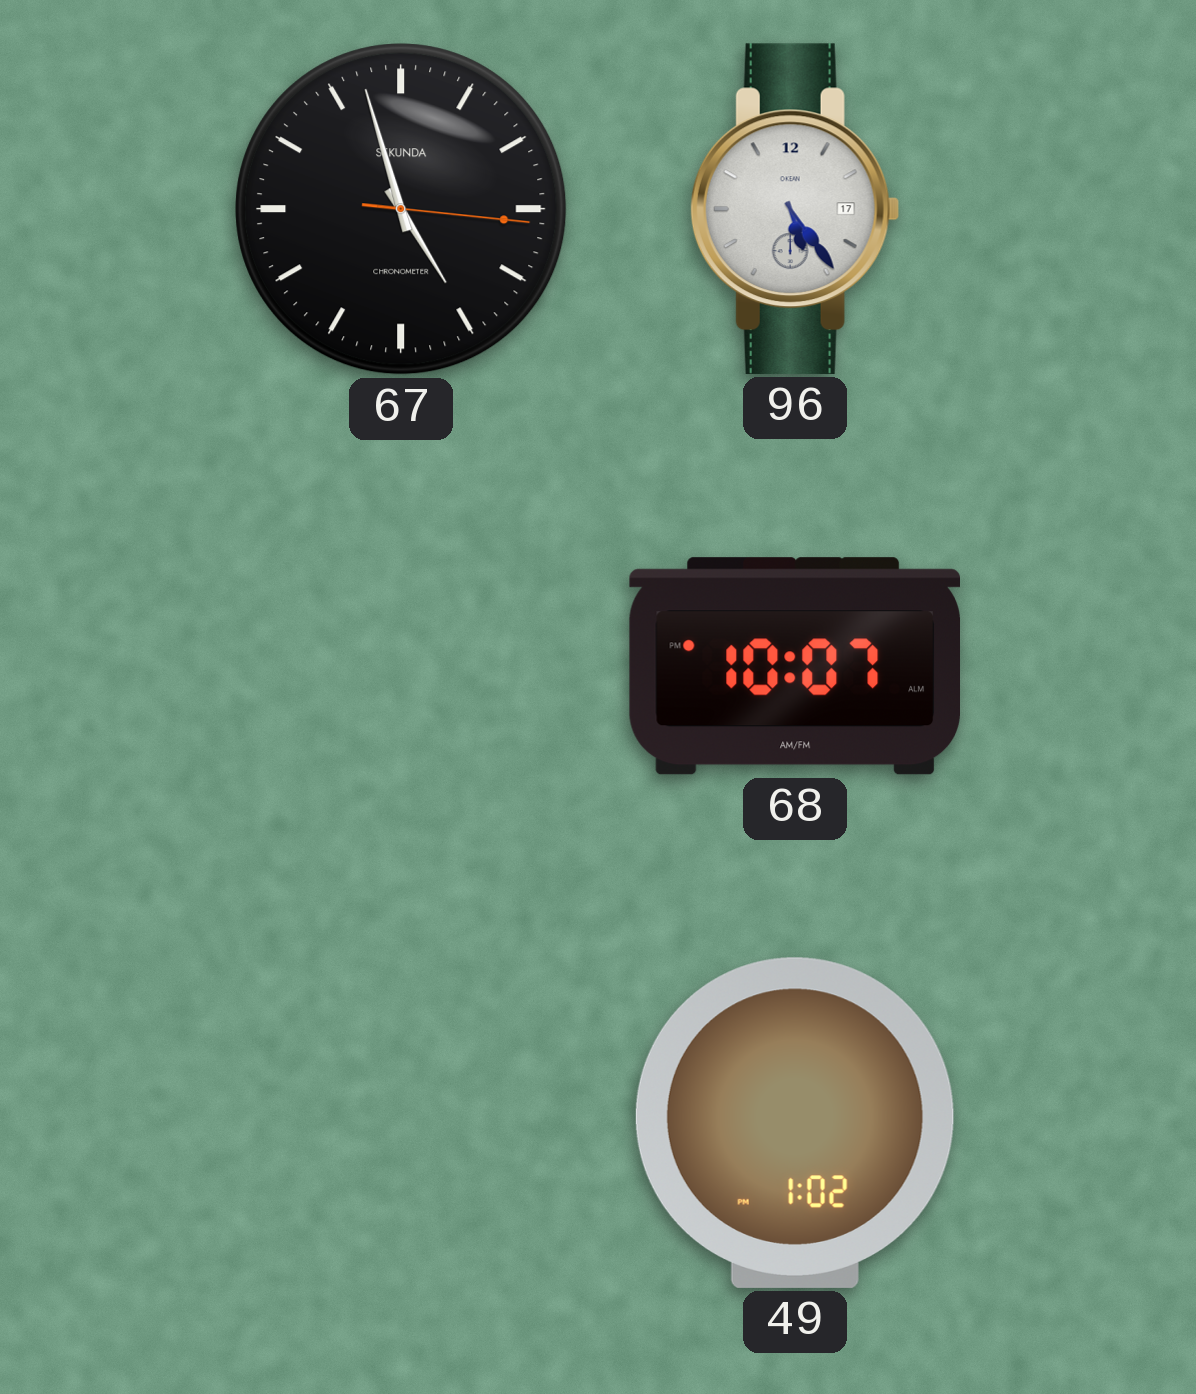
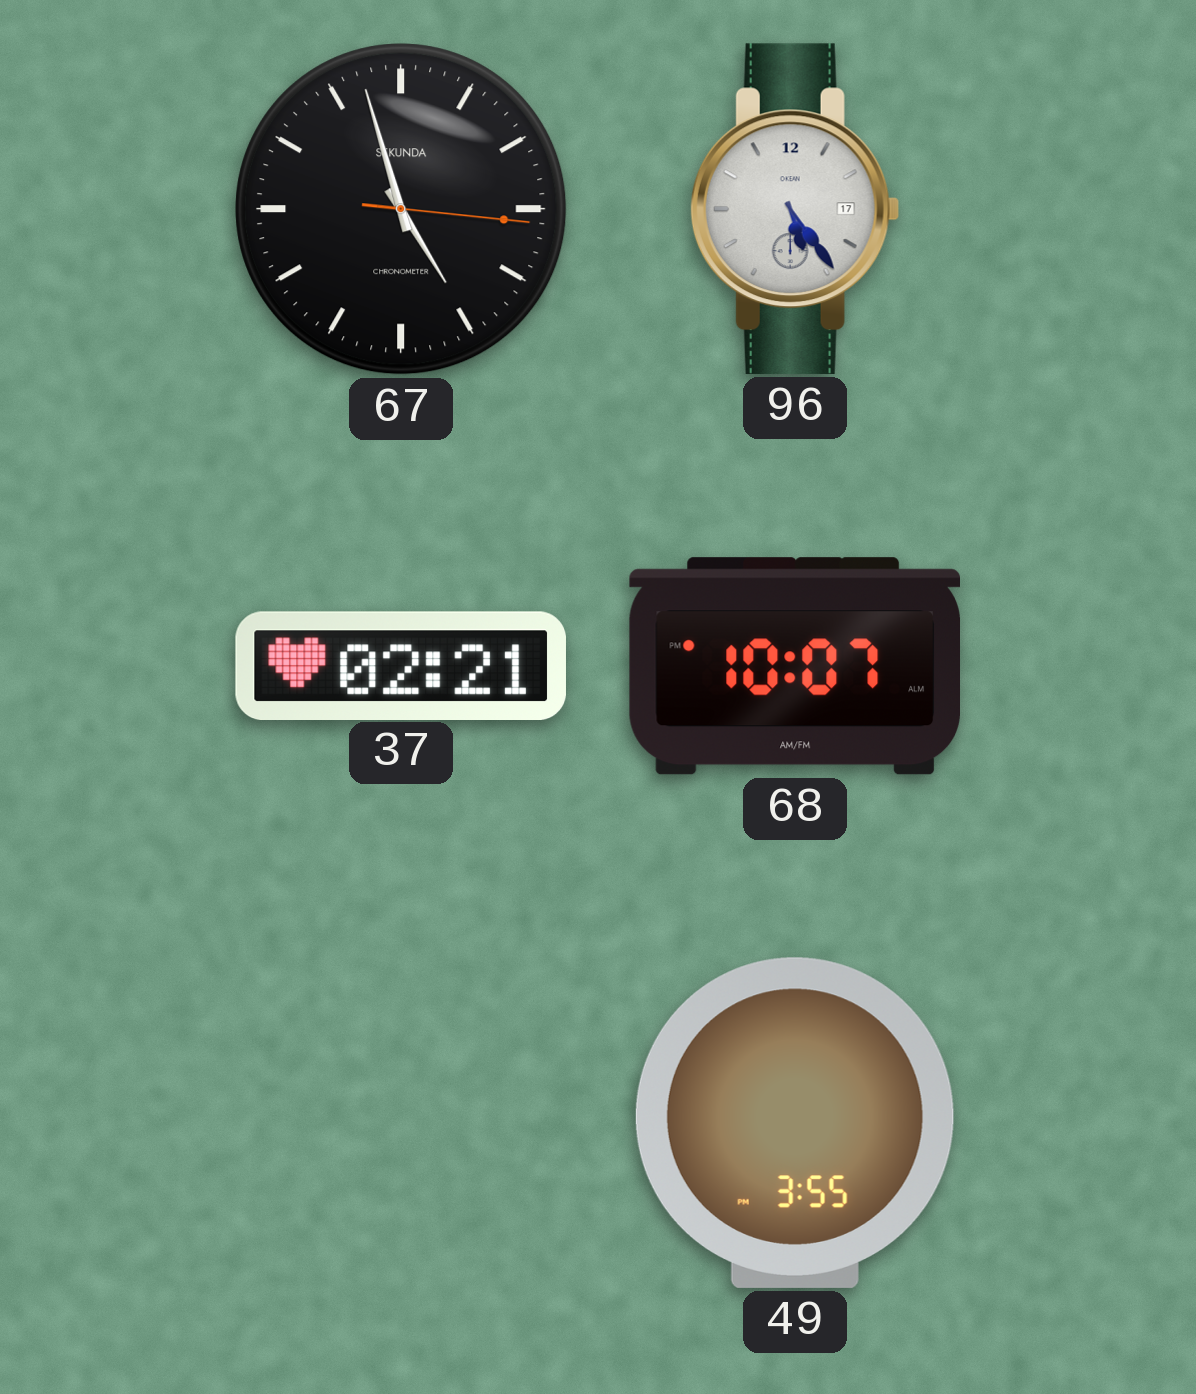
37: none -> 02:21 (401, 665)
49: 1:02 -> 3:55 (795, 1123)
